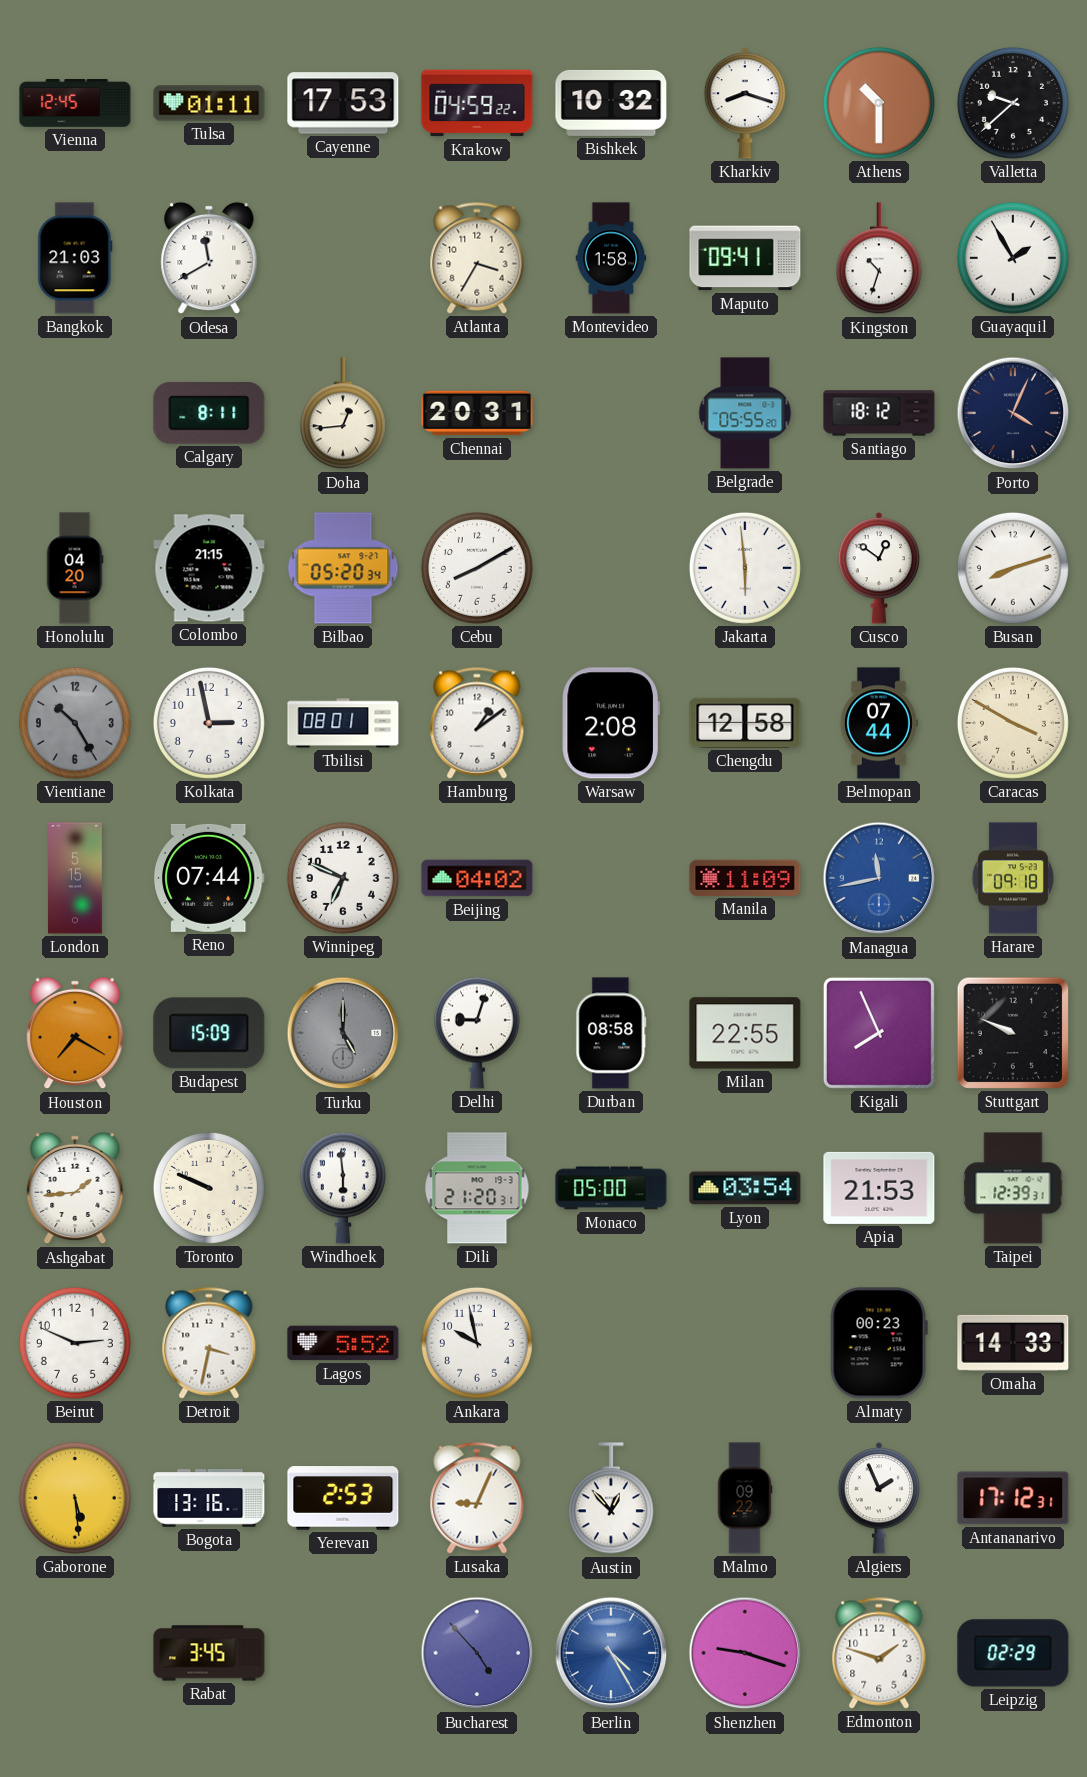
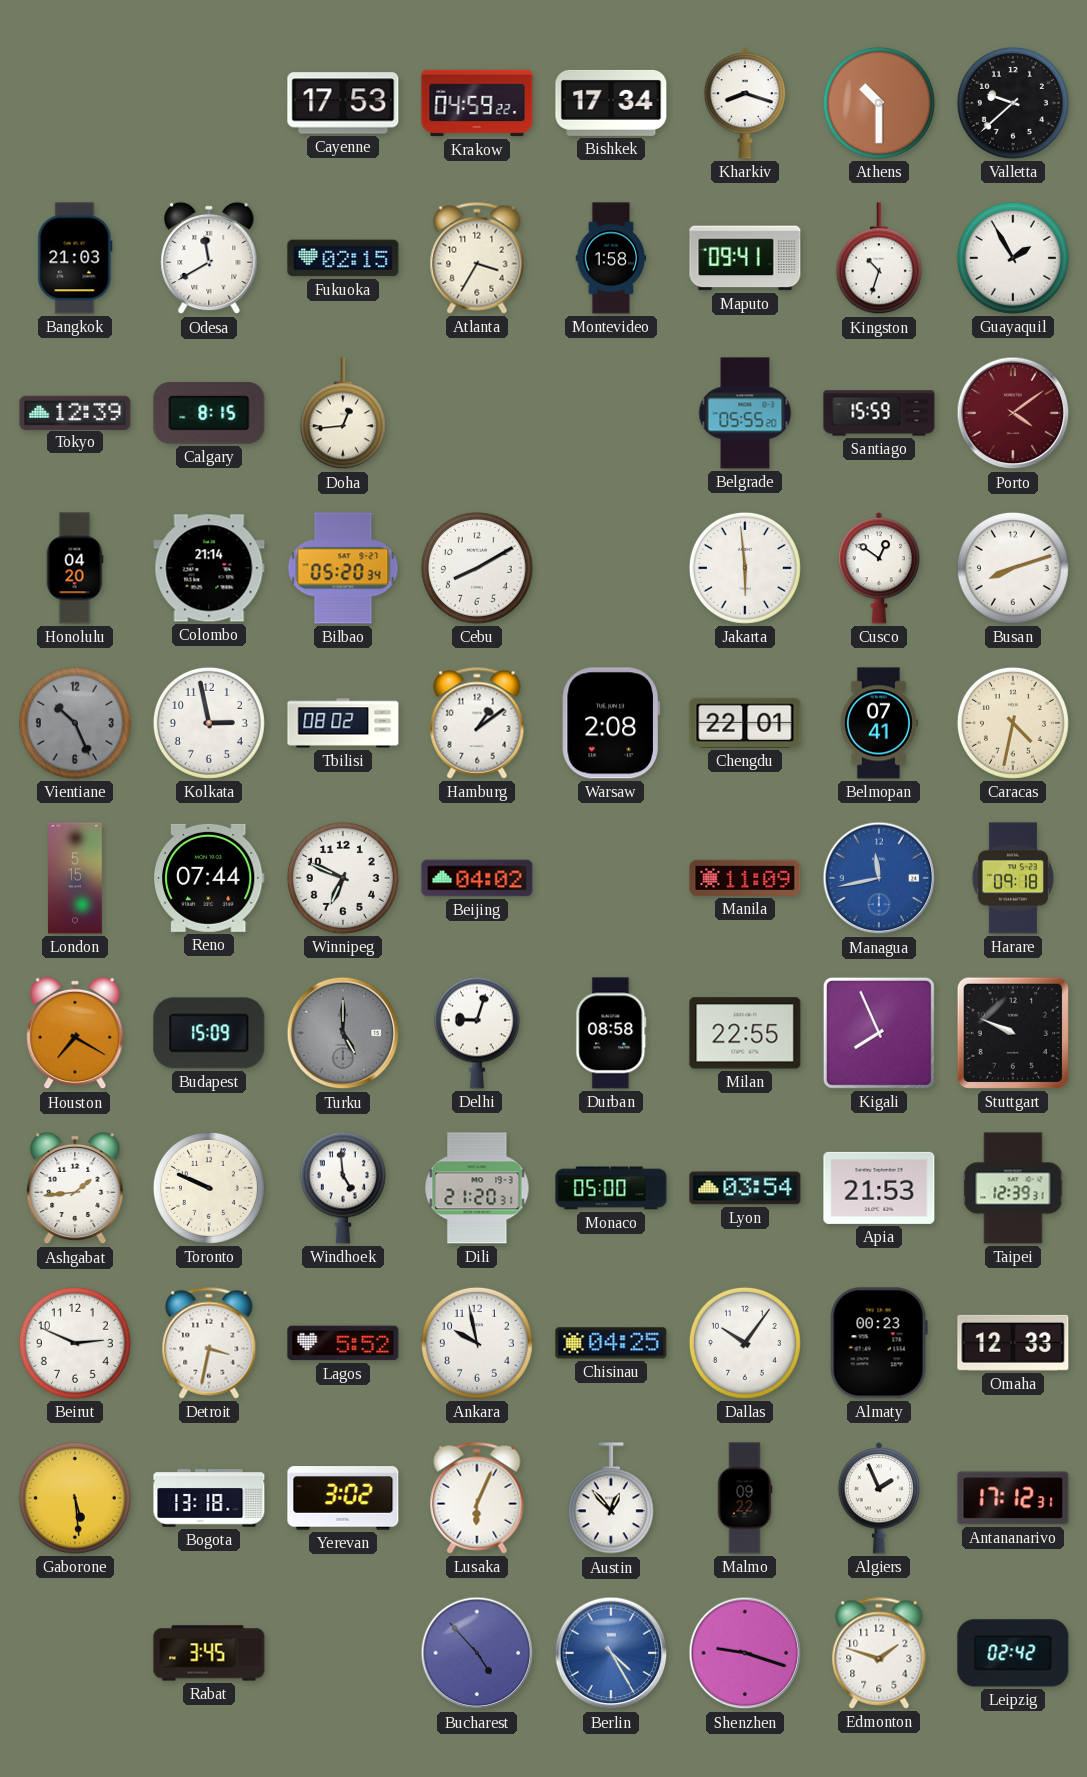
Vienna: 12:45 -> none (75, 104)
Tulsa: 01:11 -> none (209, 103)
Bishkek: 10:32 -> 17:34 (611, 103)
Fukuoka: none -> 02:15 (343, 258)
Tokyo: none -> 12:39 (75, 412)
Calgary: 8:11 -> 8:15 (209, 413)
Chennai: 20:31 -> none (477, 413)
Santiago: 18:12 -> 15:59 (879, 413)
Porto: 4:04 -> 4:09 (1013, 413)
Porto dial: navy -> burgundy (1013, 413)
Colombo: 21:15 -> 21:14 (209, 568)
Vientiane: 10:25 -> 10:26 (75, 723)
Tbilisi: 08:01 -> 08:02 (343, 723)
Chengdu: 12:58 -> 22:01 (745, 723)
Belmopan: 07:44 -> 07:41 (879, 723)
Caracas: 3:50 -> 4:32 (1013, 723)
Windhoek: 5:59 -> 4:59 (343, 1188)
Chisinau: none -> 04:25 (611, 1343)
Dallas: none -> 10:06 (745, 1343)
Omaha: 14:33 -> 12:33 (1013, 1343)
Bogota: 13:16 -> 13:18 (209, 1498)
Yerevan: 2:53 -> 3:02 (343, 1498)
Lusaka: 9:04 -> 6:04 (477, 1498)
Leipzig: 02:29 -> 02:42 (1013, 1653)
